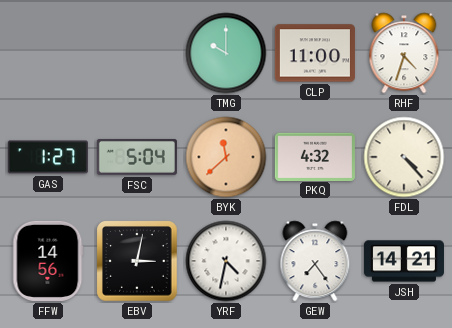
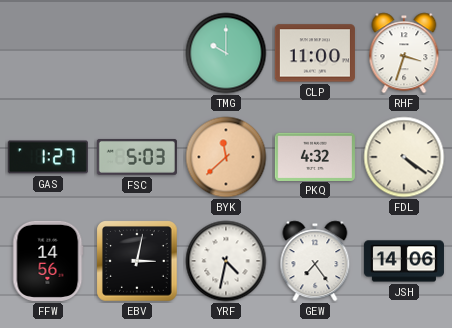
RHF: 4:33 -> 3:33 (404, 53)
FSC: 5:04 -> 5:03 (137, 157)
FDL: 4:23 -> 4:21 (404, 157)
JSH: 14:21 -> 14:06 (404, 261)
